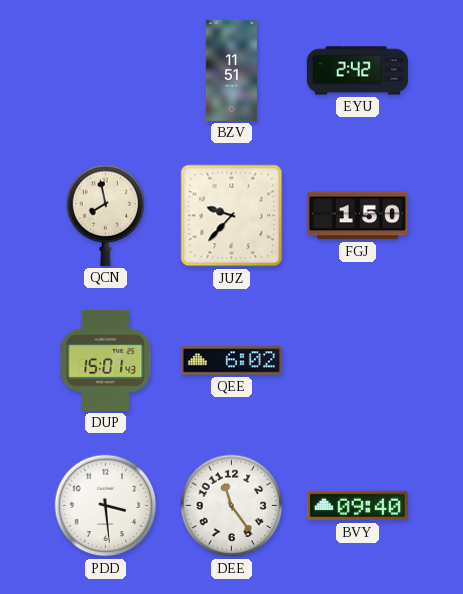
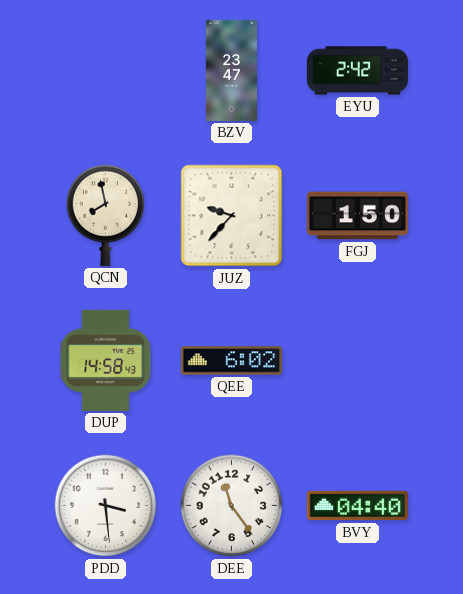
BZV: 11:51 -> 23:47 (231, 70)
DUP: 15:01 -> 14:58 (106, 360)
BVY: 09:40 -> 04:40 (357, 506)
